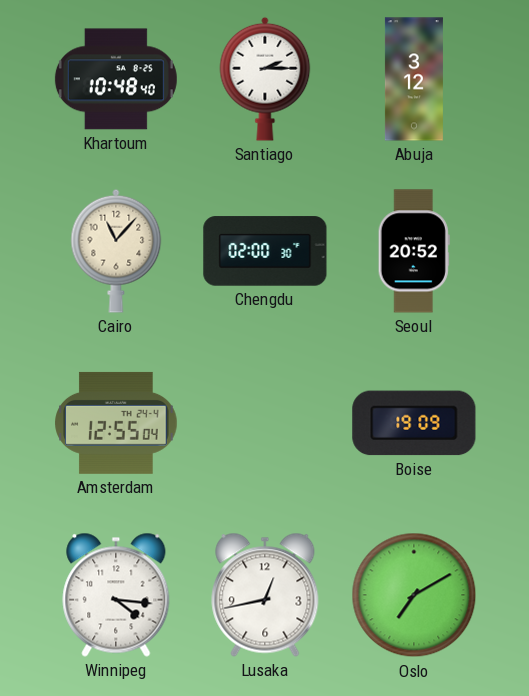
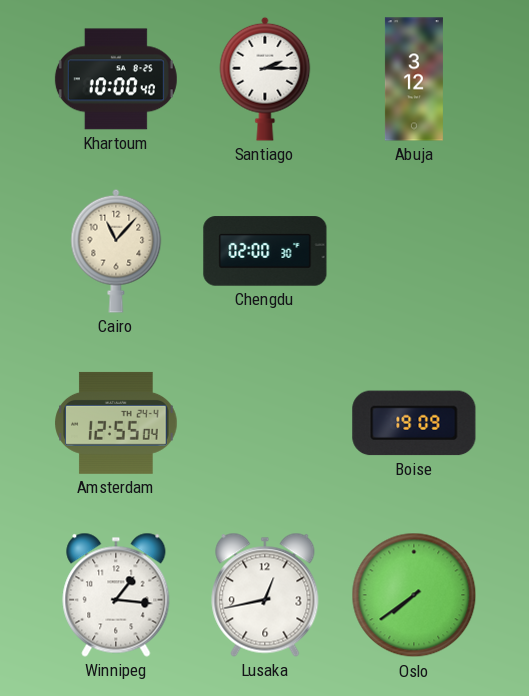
Khartoum: 10:48 -> 10:00 (116, 79)
Seoul: 20:52 -> none (414, 251)
Winnipeg: 4:16 -> 1:16 (116, 595)
Oslo: 7:10 -> 7:39 (414, 595)
